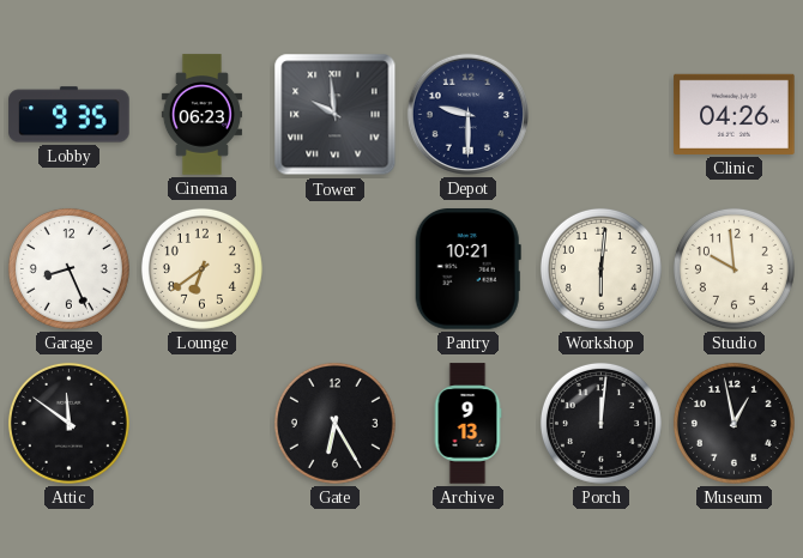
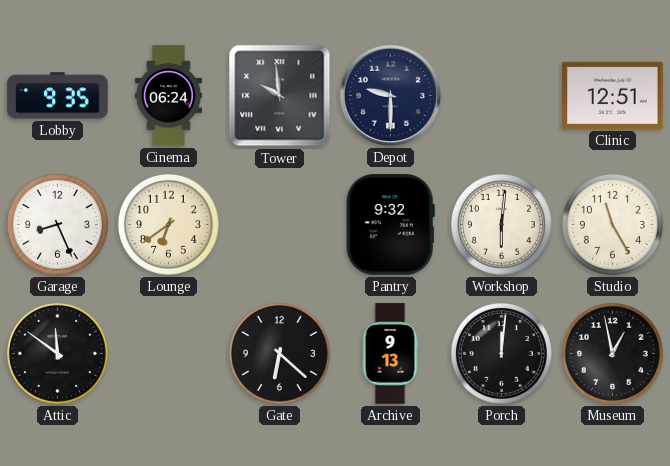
Cinema: 06:23 -> 06:24 (168, 96)
Clinic: 04:26 -> 12:51 (613, 95)
Pantry: 10:21 -> 9:32 (390, 225)
Studio: 9:59 -> 11:25 (612, 224)
Gate: 6:25 -> 6:22 (279, 353)
